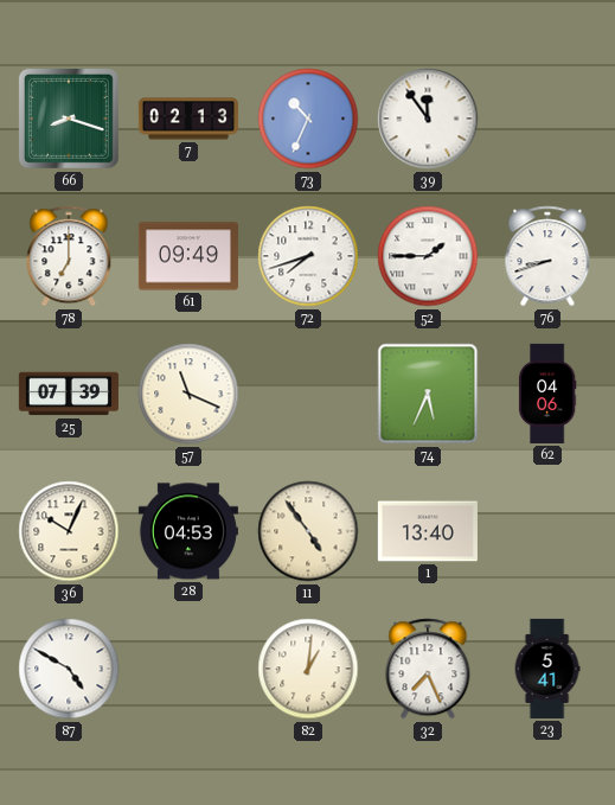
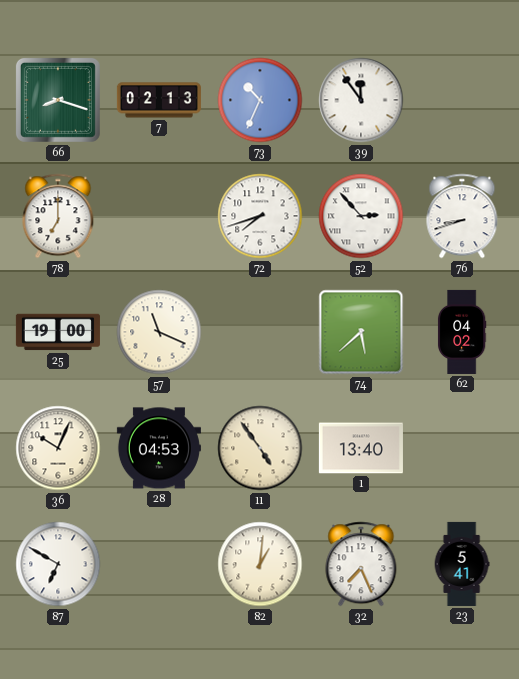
61: 09:49 -> none (188, 256)
52: 1:45 -> 2:53 (361, 216)
25: 07:39 -> 19:00 (58, 332)
74: 5:34 -> 5:38 (361, 332)
62: 04:06 -> 04:02 (462, 332)
87: 4:50 -> 6:50 (58, 564)
